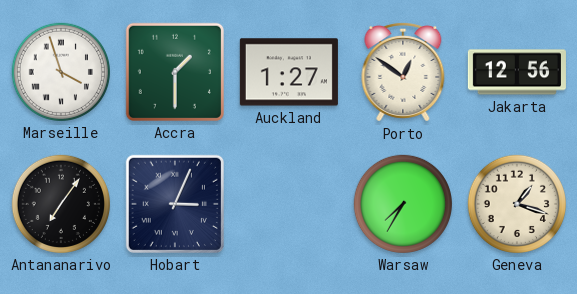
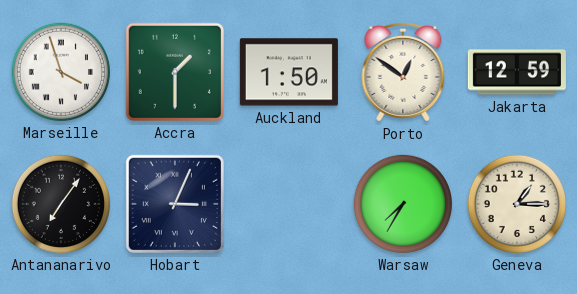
Auckland: 1:27 -> 1:50 (289, 72)
Jakarta: 12:56 -> 12:59 (517, 72)
Geneva: 1:18 -> 1:15 (517, 204)
